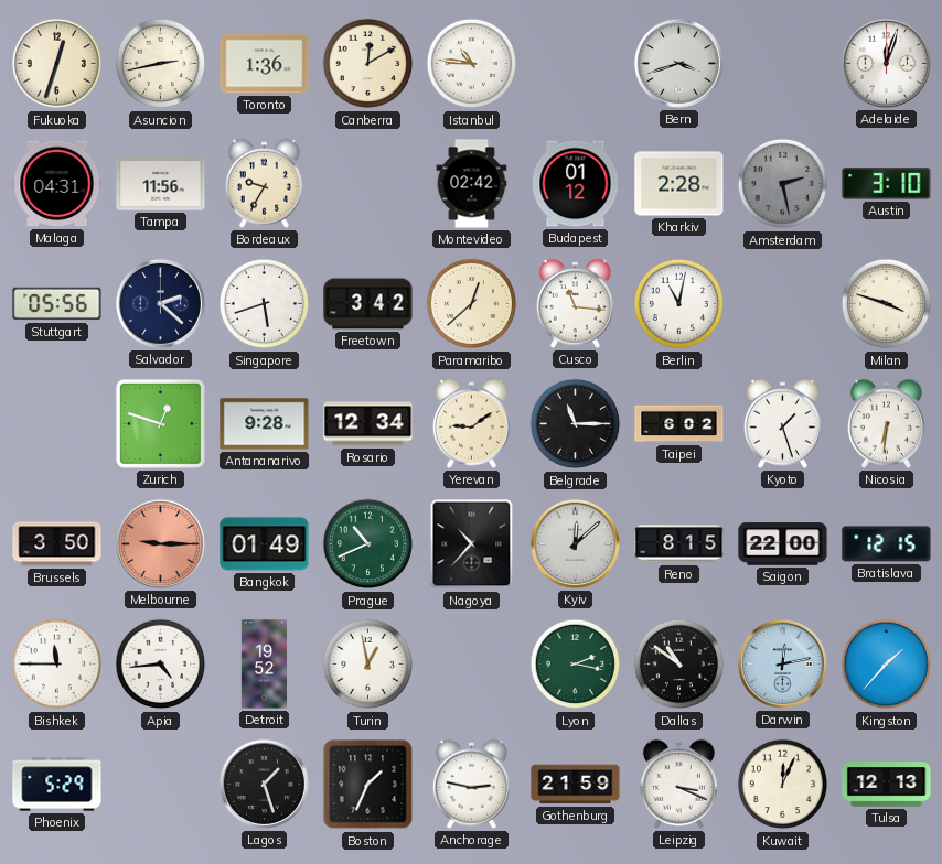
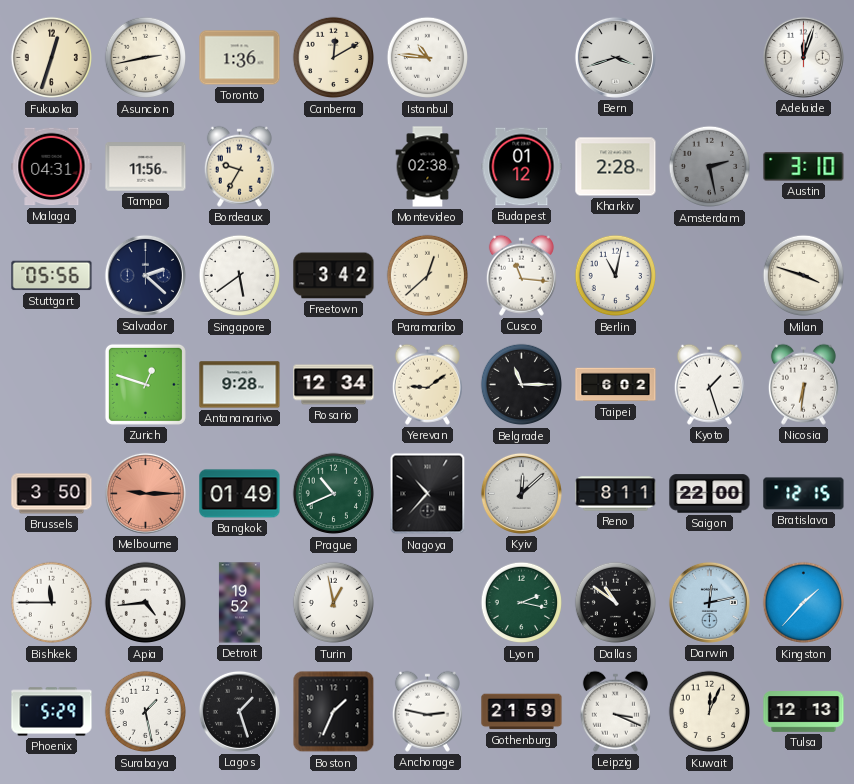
Montevideo: 02:42 -> 02:38 (428, 167)
Singapore: 5:42 -> 5:39 (240, 276)
Reno: 8:15 -> 8:11 (616, 494)
Surabaya: none -> 1:28 (146, 712)
